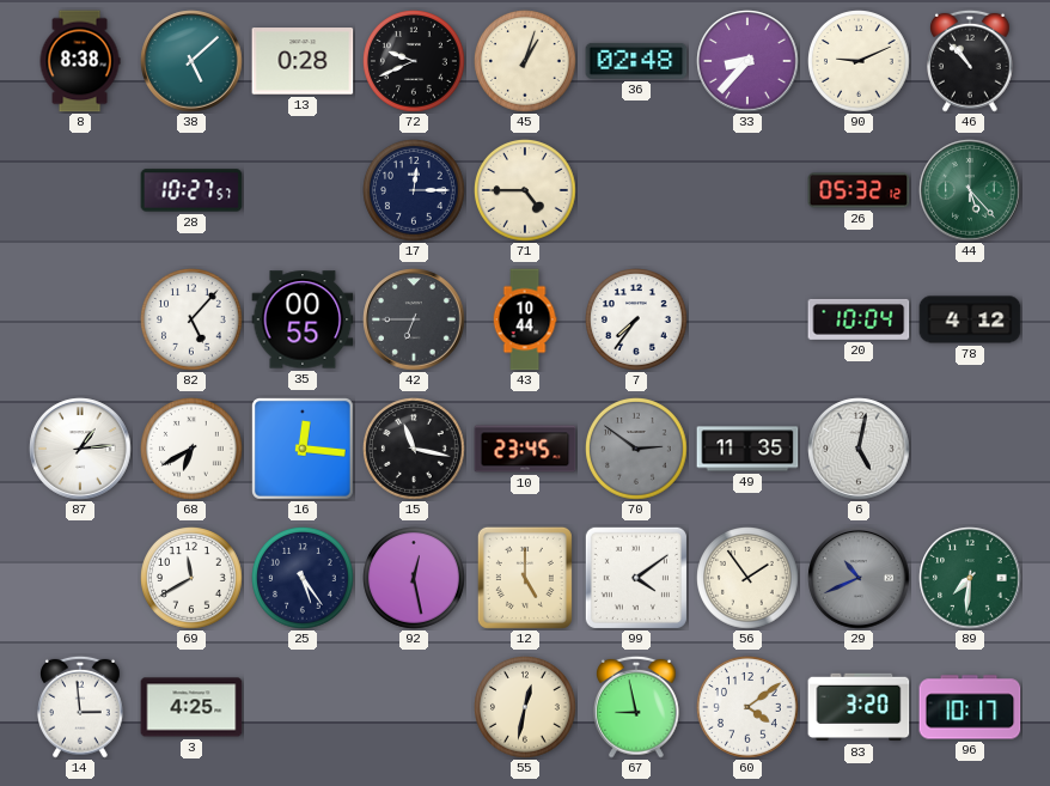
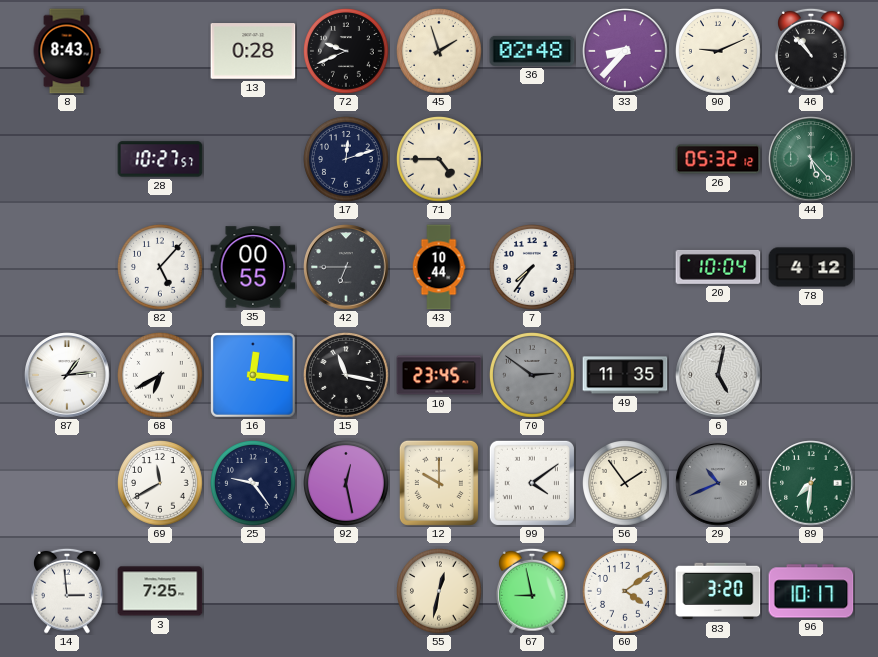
8: 8:38 -> 8:43 (67, 51)
38: 5:08 -> none (191, 61)
45: 1:03 -> 1:57 (440, 52)
17: 12:15 -> 12:12 (347, 160)
25: 5:24 -> 9:24 (254, 484)
12: 5:00 -> 10:00 (439, 483)
3: 4:25 -> 7:25 (160, 591)
